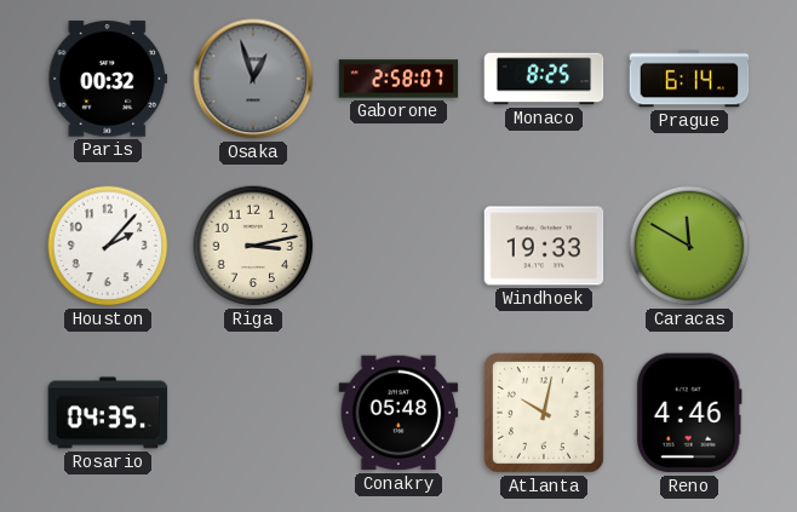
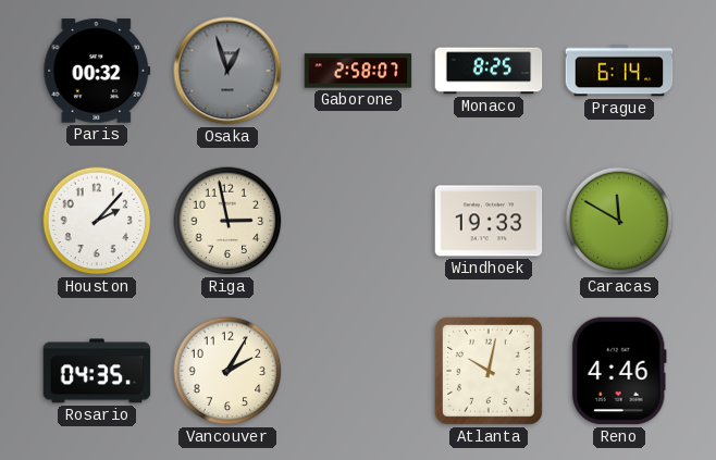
Riga: 3:13 -> 2:58 (227, 221)
Vancouver: none -> 2:05 (227, 371)
Conakry: 05:48 -> none (398, 413)
